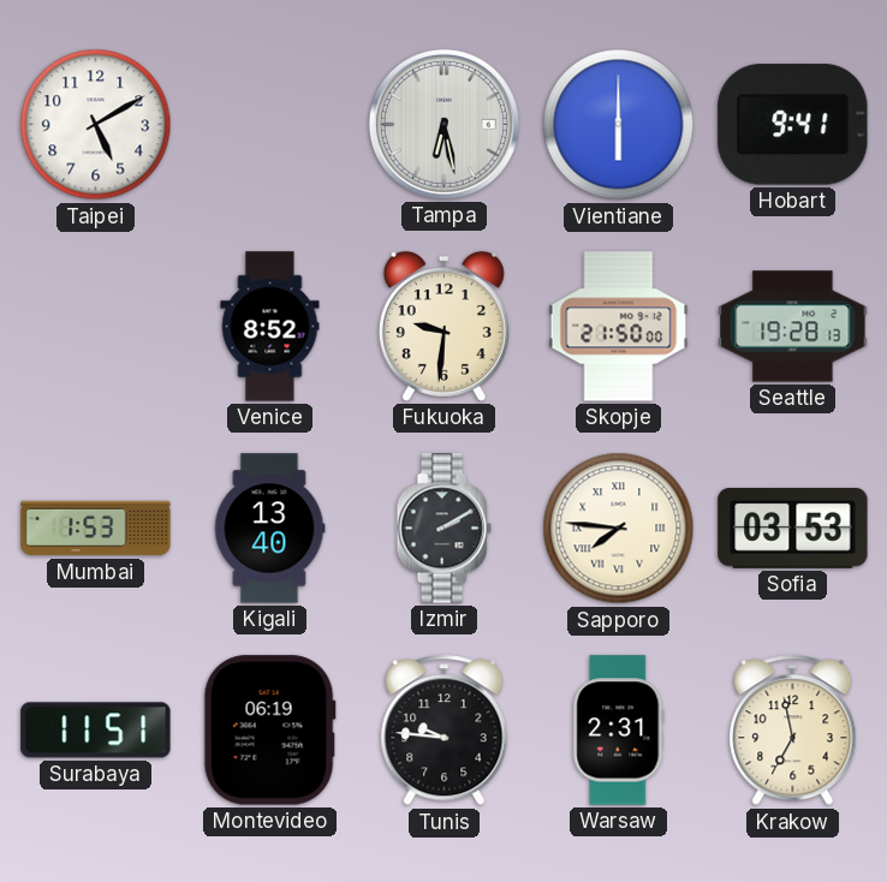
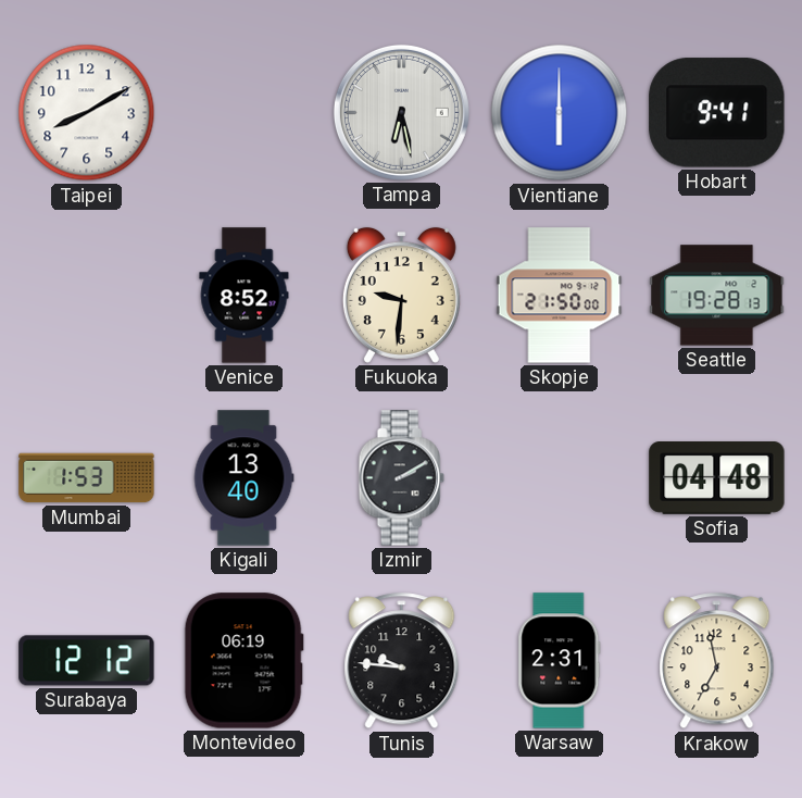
Taipei: 5:10 -> 8:10 (87, 113)
Sapporo: 7:46 -> none (619, 529)
Sofia: 03:53 -> 04:48 (717, 478)
Surabaya: 11:51 -> 12:12 (87, 661)
